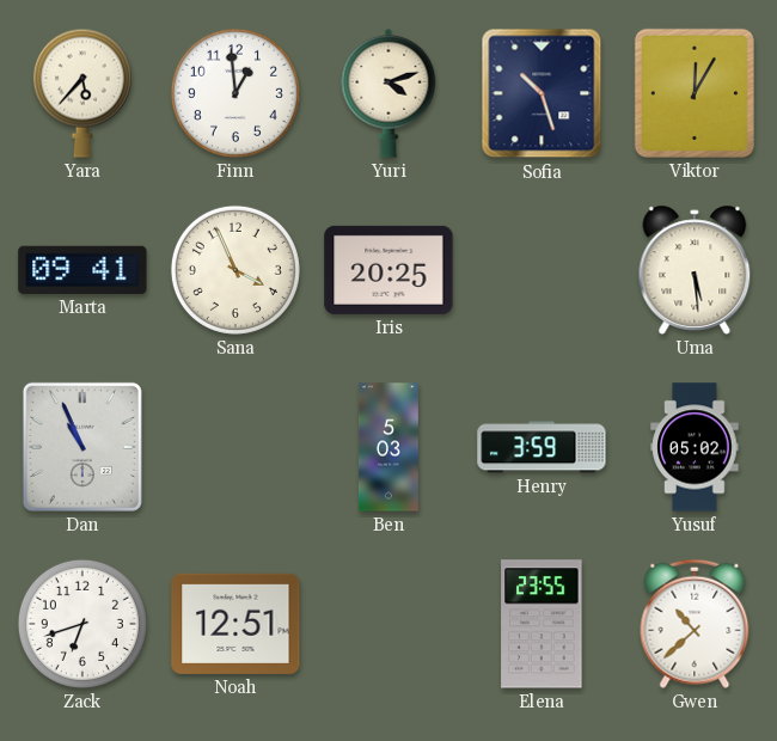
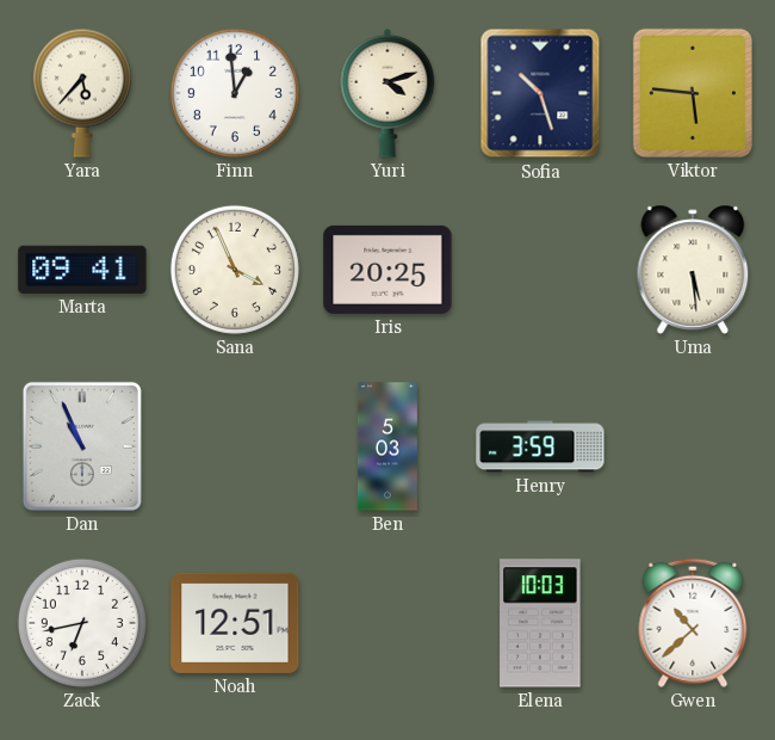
Viktor: 12:05 -> 5:46 (693, 93)
Yusuf: 05:02 -> none (695, 447)
Zack: 6:42 -> 6:43 (82, 623)
Elena: 23:55 -> 10:03 (540, 623)
